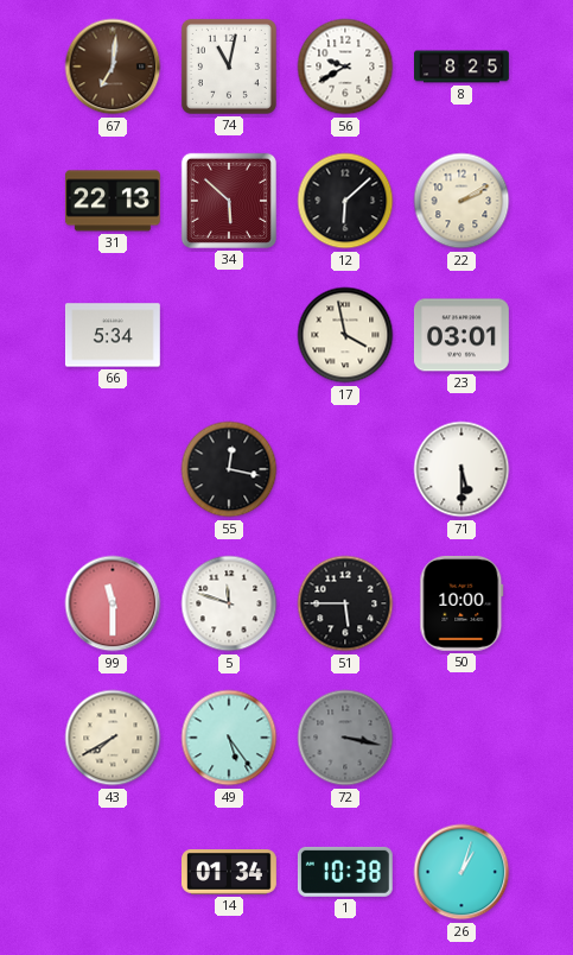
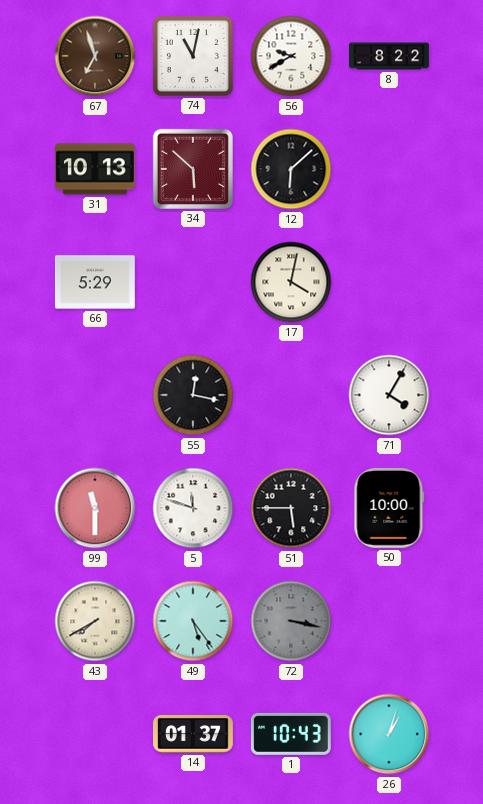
67: 7:01 -> 6:57 (95, 56)
8: 8:25 -> 8:22 (389, 56)
31: 22:13 -> 10:13 (95, 169)
22: 2:10 -> none (461, 201)
66: 5:34 -> 5:29 (95, 282)
17: 3:58 -> 4:02 (291, 282)
23: 03:01 -> none (461, 335)
71: 5:30 -> 4:05 (389, 395)
14: 01:34 -> 01:37 (194, 735)
1: 10:38 -> 10:43 (291, 734)
